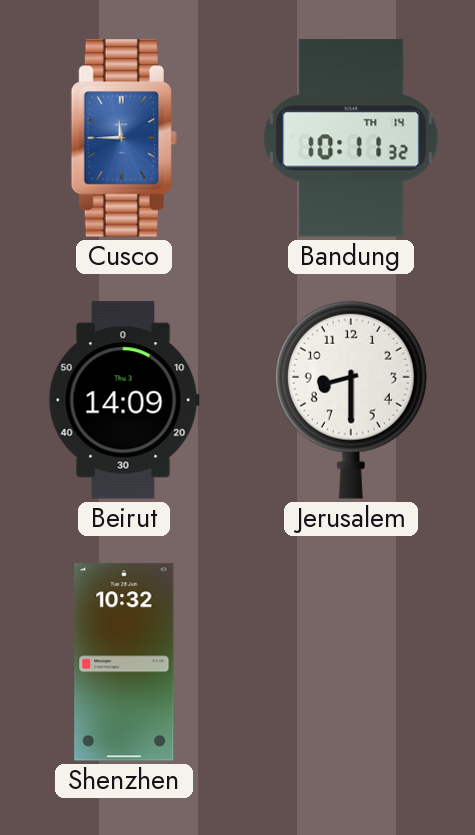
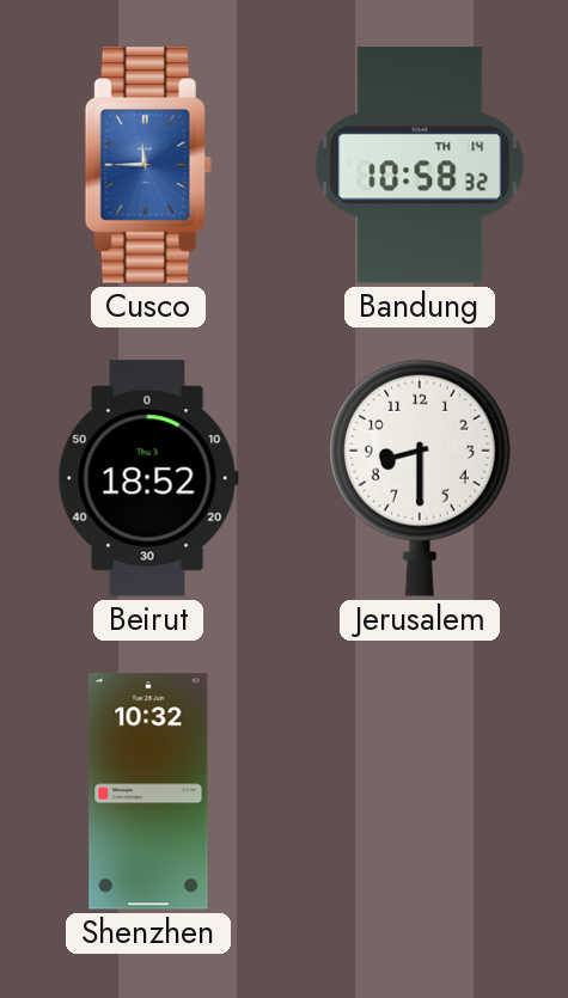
Bandung: 10:11 -> 10:58 (420, 165)
Beirut: 14:09 -> 18:52 (148, 478)
